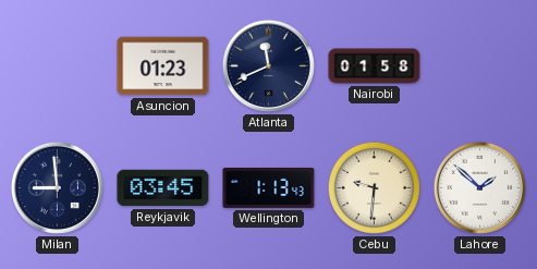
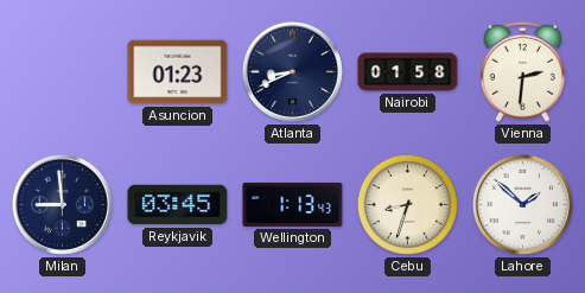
Atlanta: 11:41 -> 8:41 (292, 71)
Vienna: none -> 2:31 (522, 71)
Cebu: 9:31 -> 8:33 (407, 204)
